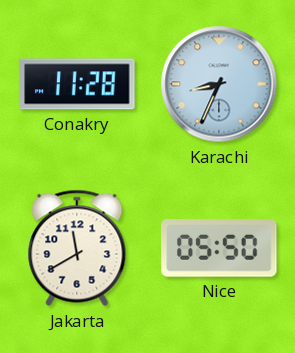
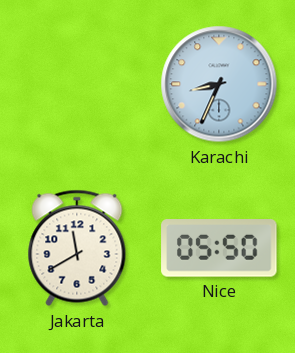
Conakry: 11:28 -> none (77, 84)
